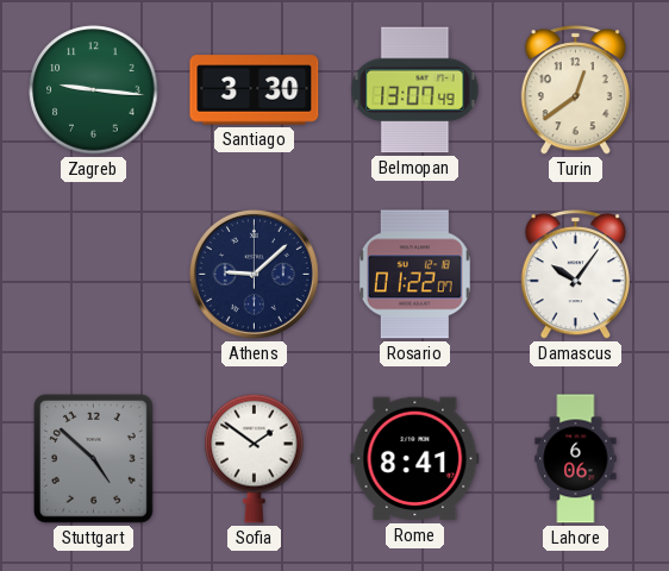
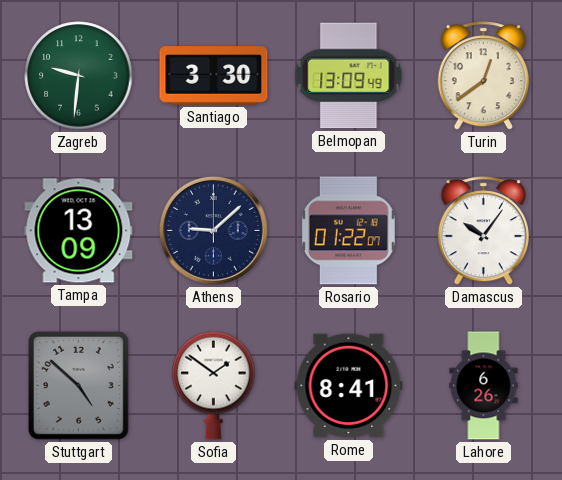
Zagreb: 9:16 -> 9:31 (79, 76)
Belmopan: 13:07 -> 13:09 (349, 76)
Tampa: none -> 13:09 (79, 231)
Lahore: 6:06 -> 6:26 (484, 386)
